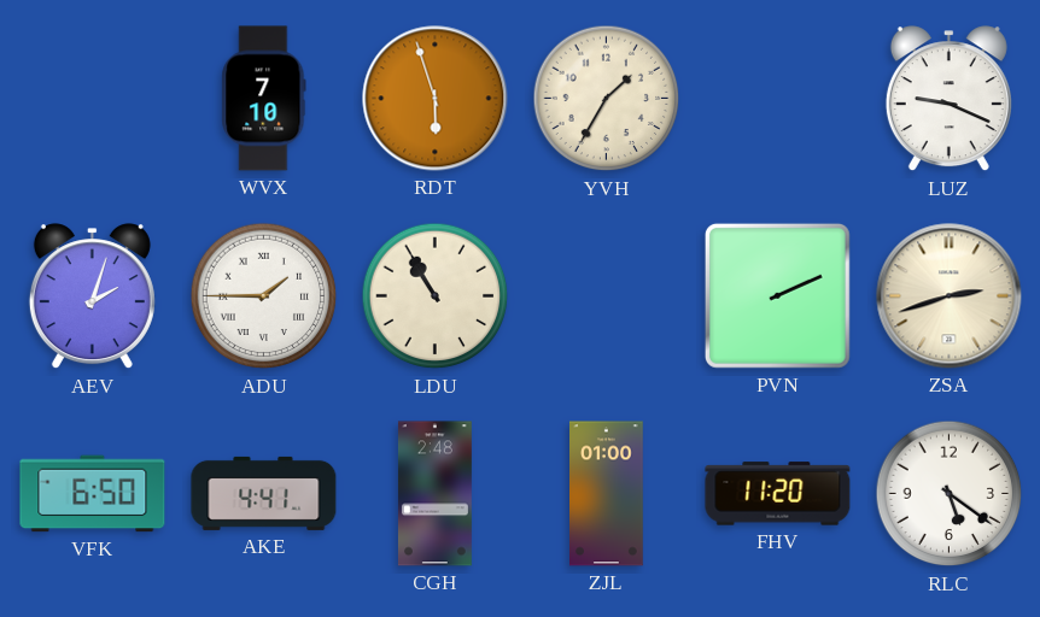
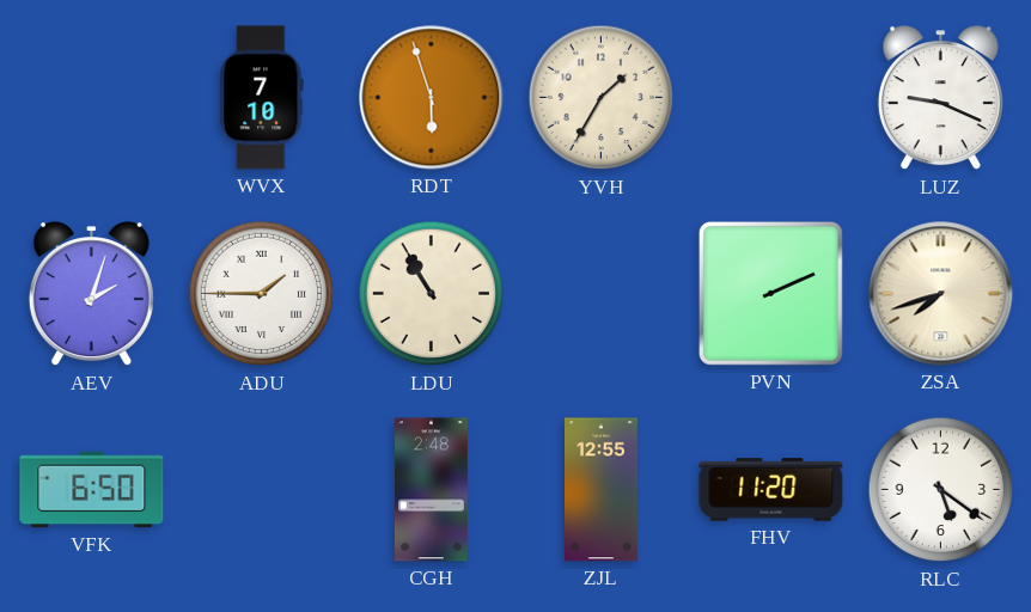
ZSA: 2:42 -> 7:42 (941, 294)
AKE: 4:41 -> none (264, 493)
ZJL: 01:00 -> 12:55 (602, 490)
